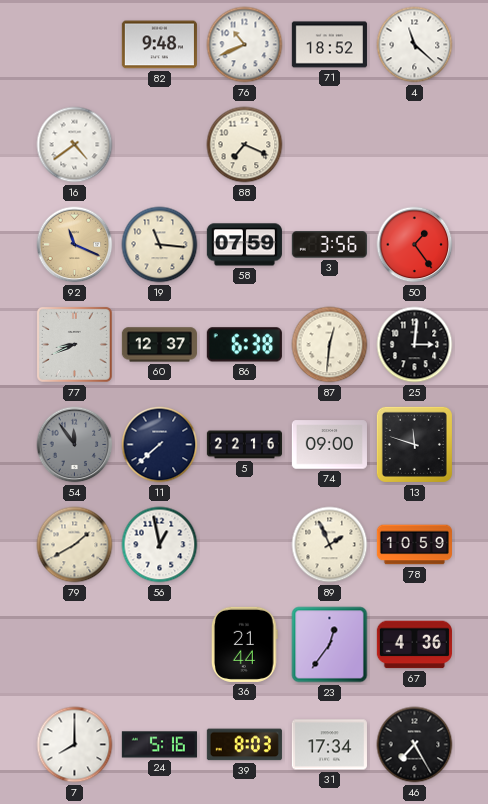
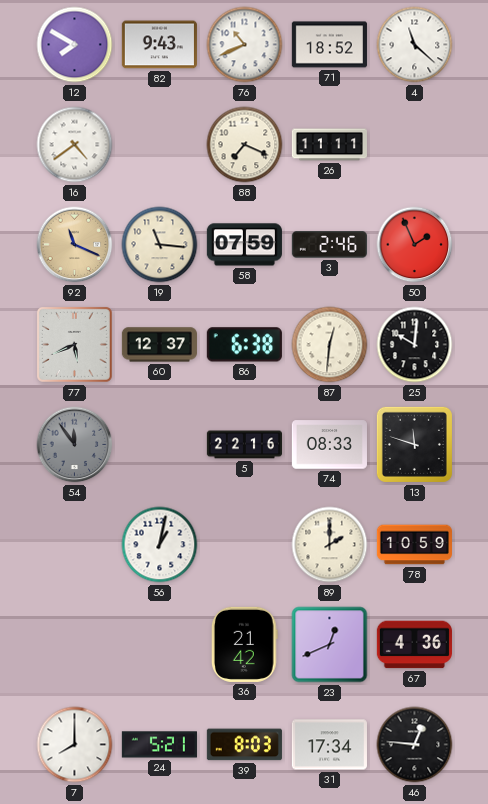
12: none -> 7:50 (75, 45)
82: 9:48 -> 9:43 (159, 45)
26: none -> 11:11 (329, 145)
3: 3:56 -> 2:46 (329, 245)
50: 1:24 -> 1:56 (415, 245)
77: 8:41 -> 5:41 (74, 344)
25: 3:01 -> 10:01 (415, 345)
11: 7:38 -> none (160, 445)
74: 09:00 -> 08:33 (329, 445)
79: 1:40 -> none (75, 545)
56: 12:58 -> 1:02 (160, 545)
89: 1:56 -> 2:00 (330, 545)
36: 21:44 -> 21:42 (245, 644)
23: 12:36 -> 12:41 (330, 645)
24: 5:16 -> 5:21 (159, 745)
46: 7:25 -> 12:46 (415, 745)
